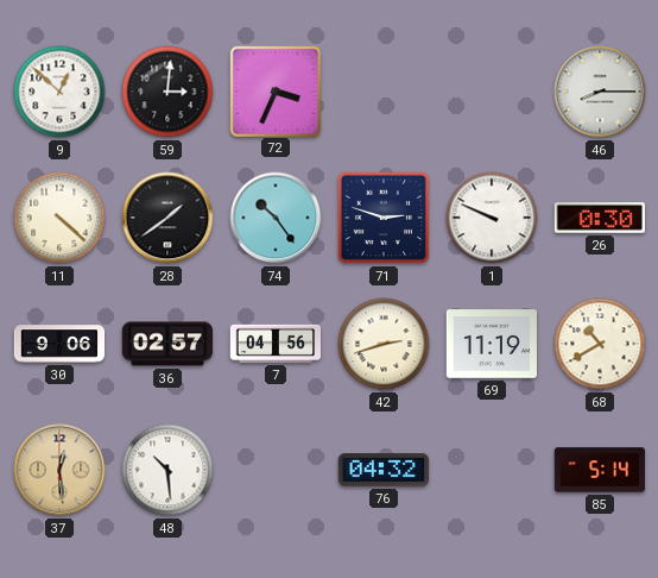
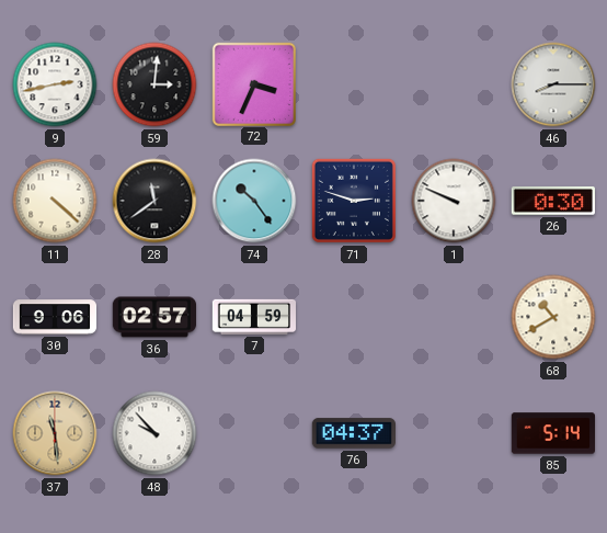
9: 12:52 -> 2:43 (55, 84)
28: 1:39 -> 11:39 (154, 201)
7: 04:56 -> 04:59 (253, 317)
42: 2:42 -> none (384, 344)
69: 11:19 -> none (491, 344)
37: 12:29 -> 11:29 (55, 433)
48: 10:29 -> 9:53 (154, 433)
76: 04:32 -> 04:37 (353, 433)
